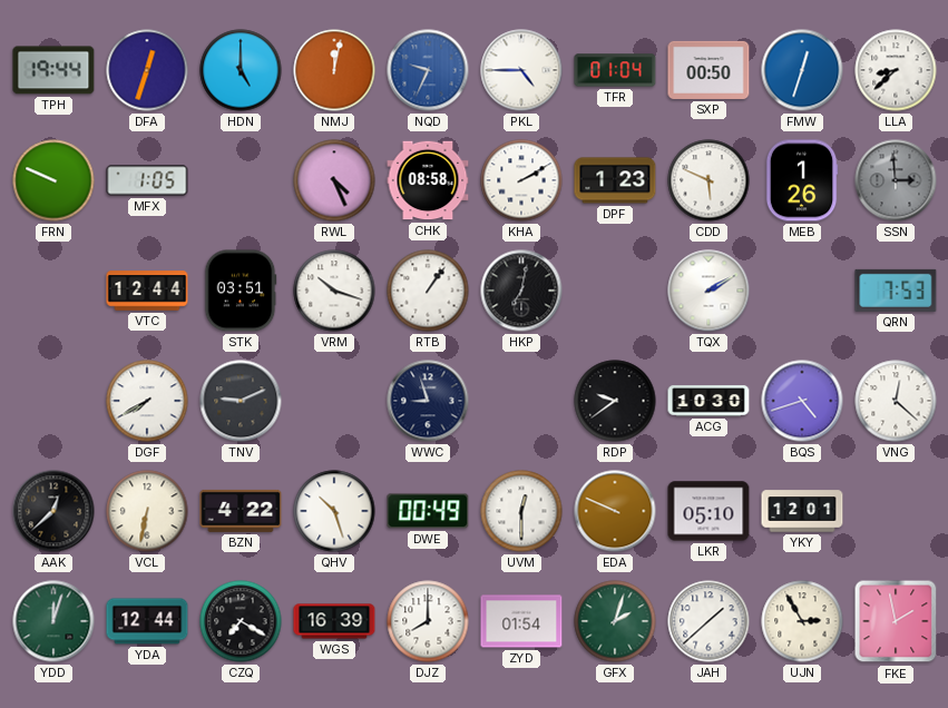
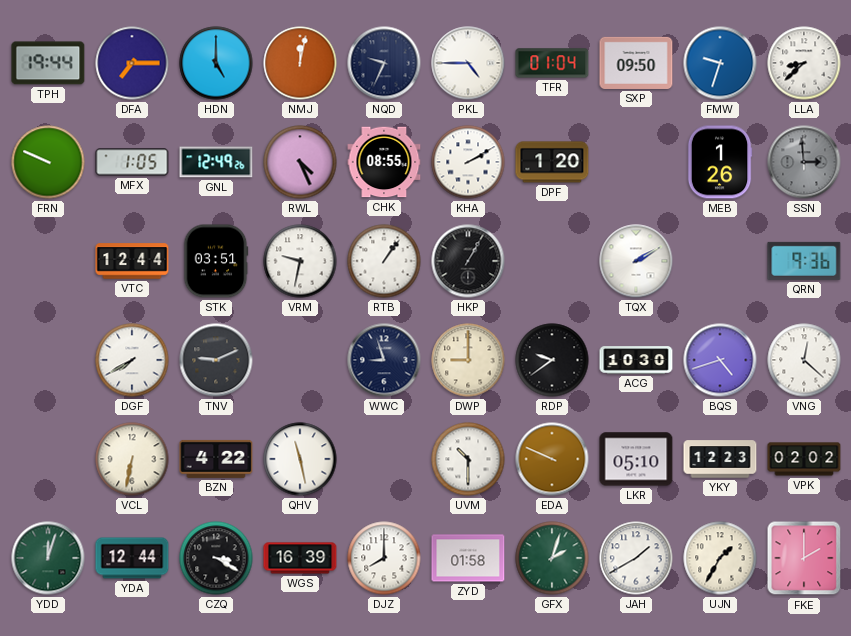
DFA: 12:33 -> 7:15 (132, 63)
NQD dial: blue -> navy (384, 63)
SXP: 00:50 -> 09:50 (636, 63)
FMW: 12:33 -> 9:33 (720, 63)
GNL: none -> 12:49 (216, 162)
CHK: 08:58 -> 08:55 (384, 162)
DPF: 1:23 -> 1:20 (552, 162)
CDD: 5:49 -> none (708, 180)
VRM: 10:18 -> 9:32 (300, 261)
HKP: 7:02 -> 1:05 (468, 261)
QRN: 7:53 -> 9:36 (804, 261)
DWP: none -> 9:00 (468, 360)
AAK: 12:38 -> none (53, 511)
QHV: 10:27 -> 11:28 (300, 459)
DWE: 00:49 -> none (428, 511)
UVM: 12:30 -> 10:30 (468, 459)
YKY: 12:01 -> 12:23 (720, 459)
VPK: none -> 02:02 (804, 459)
CZQ: 7:20 -> 3:20 (216, 558)
ZYD: 01:54 -> 01:58 (468, 558)
JAH: 1:38 -> 1:40 (636, 558)
UJN: 2:55 -> 1:35 (720, 558)
FKE: 1:58 -> 2:00 (804, 558)
